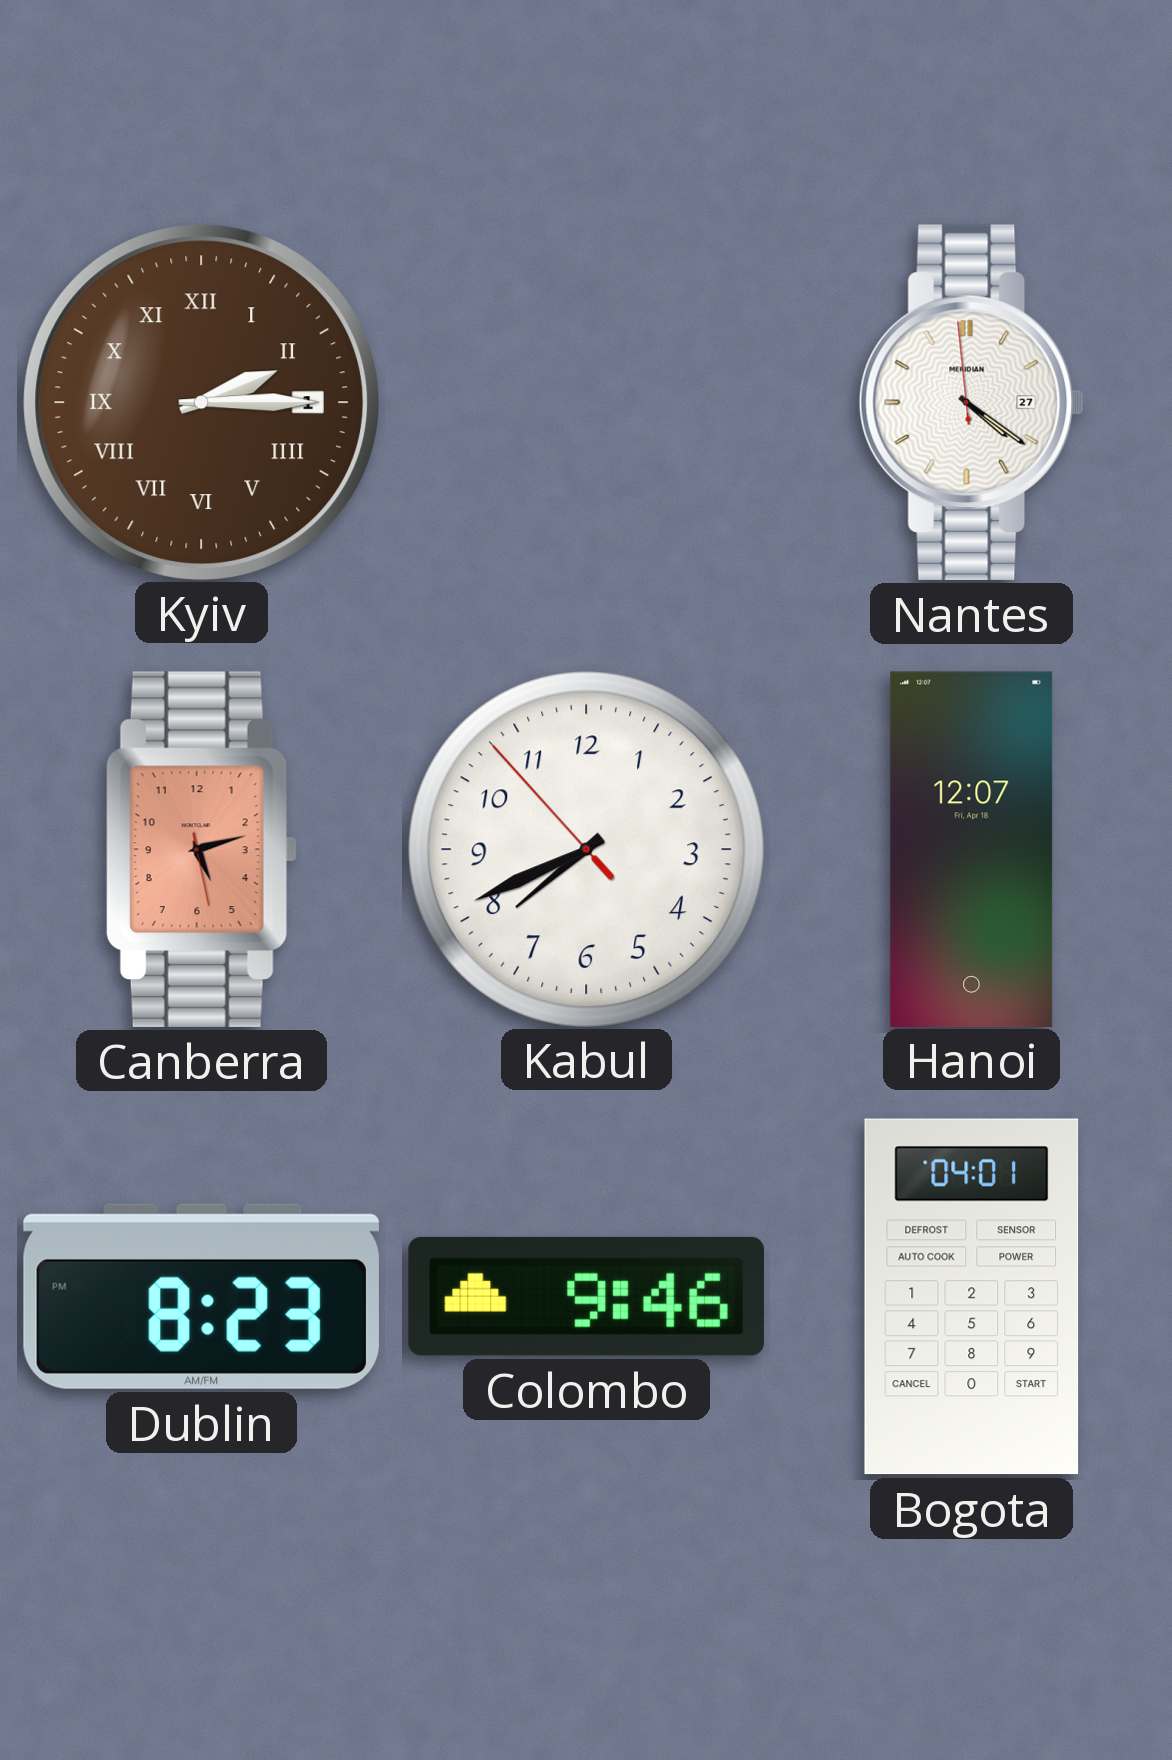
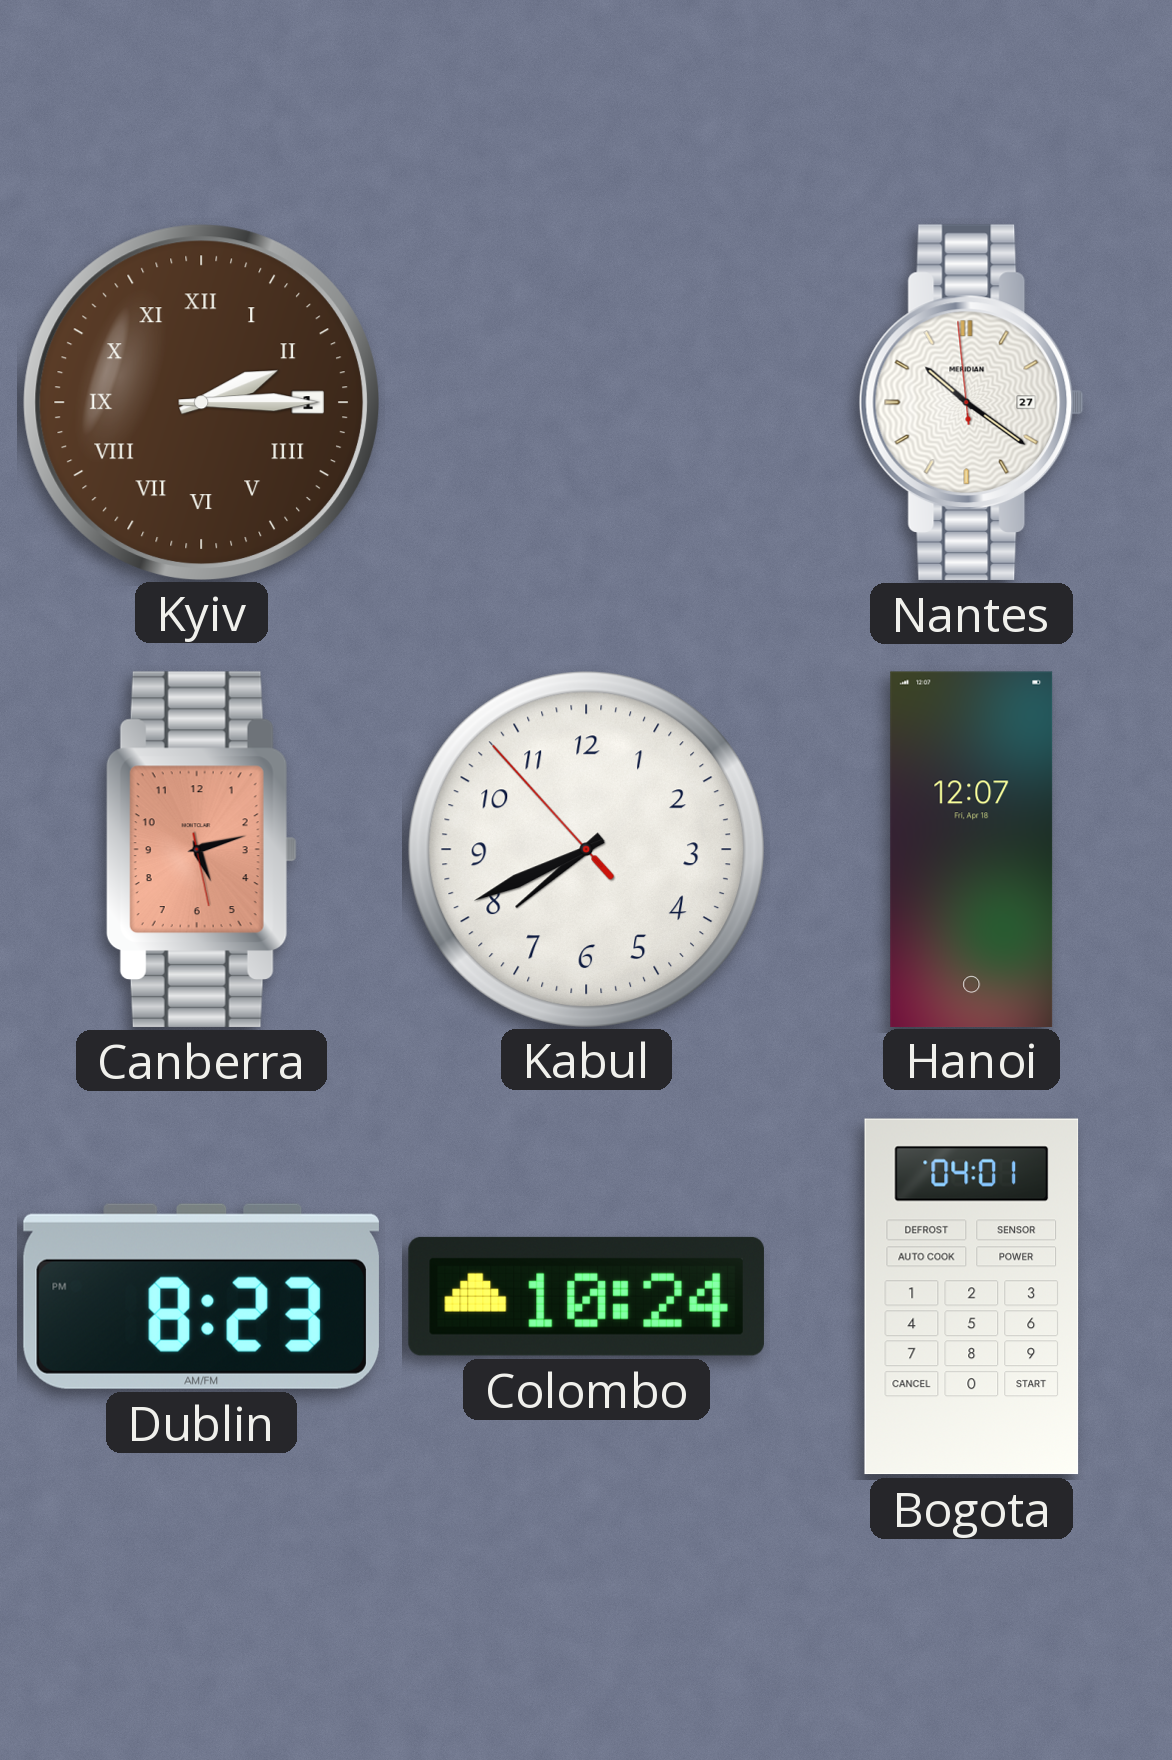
Nantes: 4:20 -> 10:20 (971, 402)
Colombo: 9:46 -> 10:24 (586, 1296)
